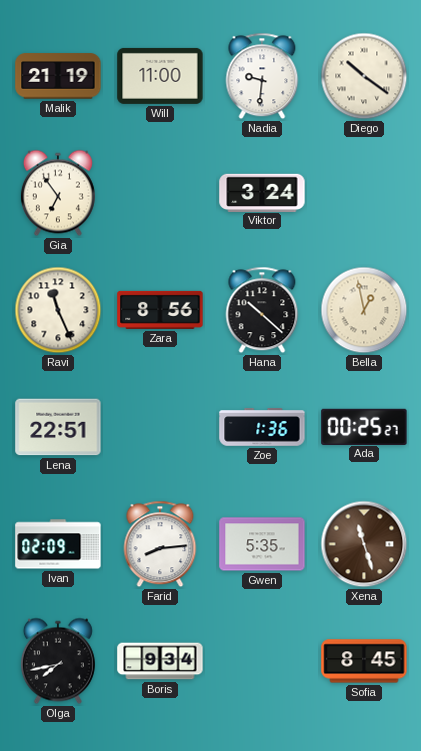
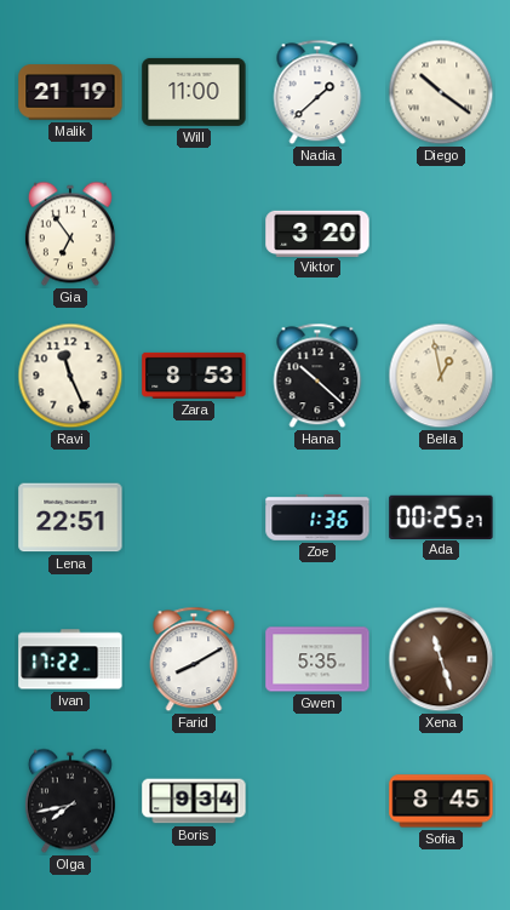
Nadia: 9:31 -> 1:38 (317, 92)
Viktor: 3:24 -> 3:20 (317, 233)
Zara: 8:56 -> 8:53 (194, 376)
Ivan: 02:09 -> 17:22 (70, 659)
Farid: 8:14 -> 8:10 (194, 659)
